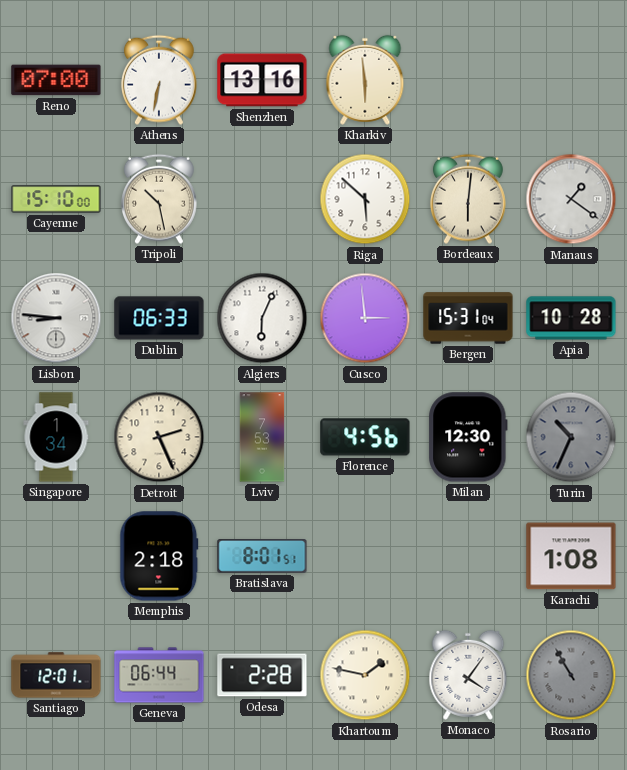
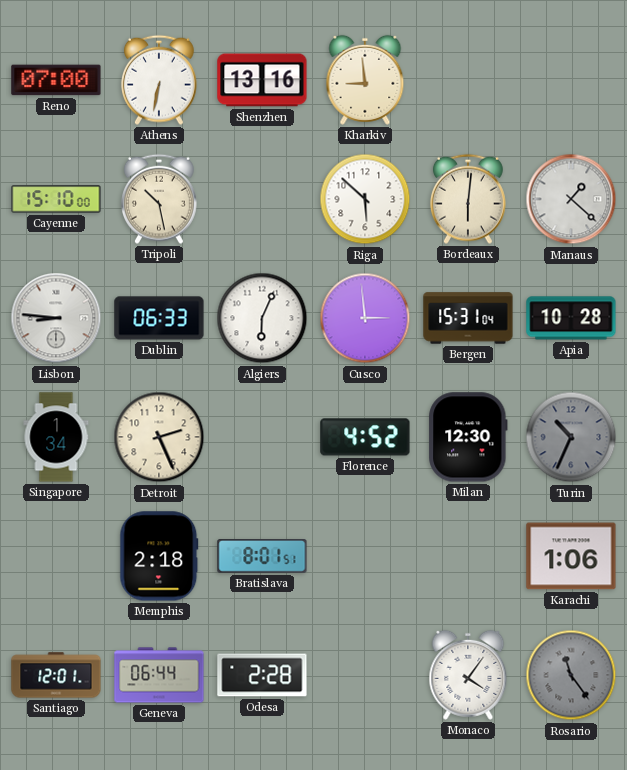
Kharkiv: 5:59 -> 8:59 (365, 80)
Manaus: 1:21 -> 1:22 (571, 199)
Lviv: 7:53 -> none (262, 437)
Florence: 4:56 -> 4:52 (365, 437)
Karachi: 1:08 -> 1:06 (571, 556)
Khartoum: 1:47 -> none (365, 675)
Rosario: 10:55 -> 11:24 (571, 675)
